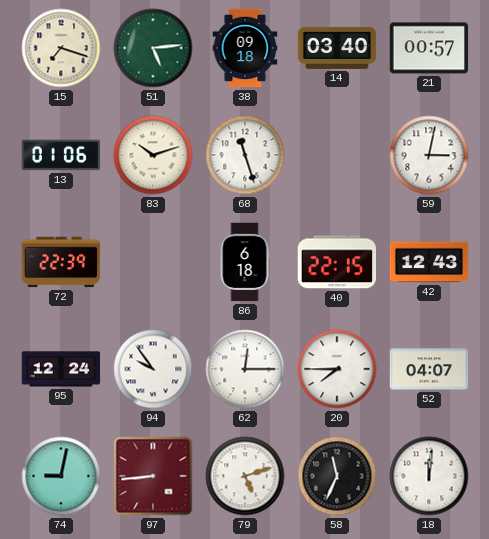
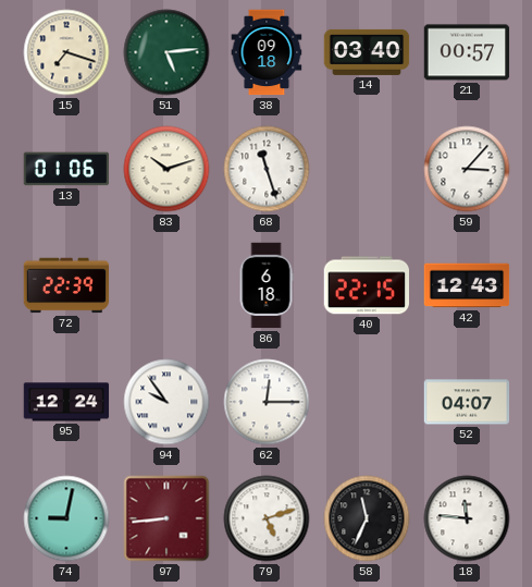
59: 3:02 -> 3:07 (467, 169)
20: 7:45 -> none (337, 369)
18: 12:01 -> 11:46 (467, 518)
